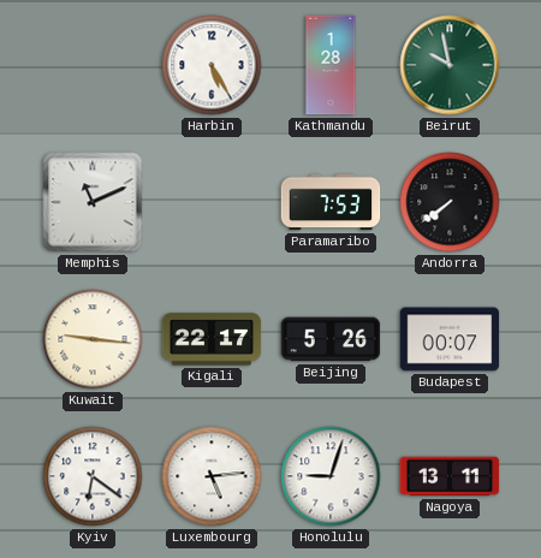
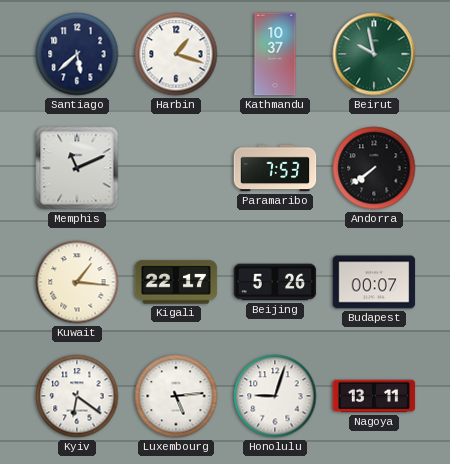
Santiago: none -> 5:38 (77, 54)
Harbin: 5:25 -> 1:18 (176, 54)
Kathmandu: 1:28 -> 10:37 (275, 54)
Kuwait: 9:16 -> 1:16 (77, 282)
